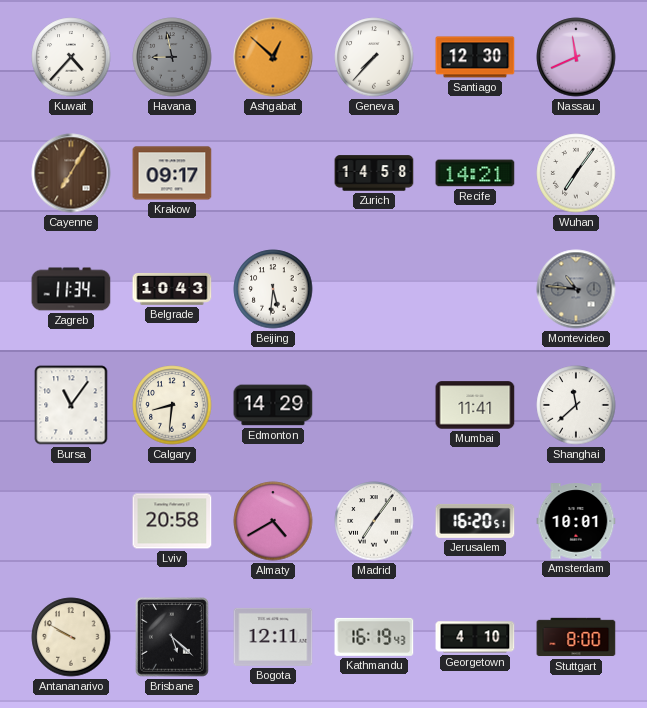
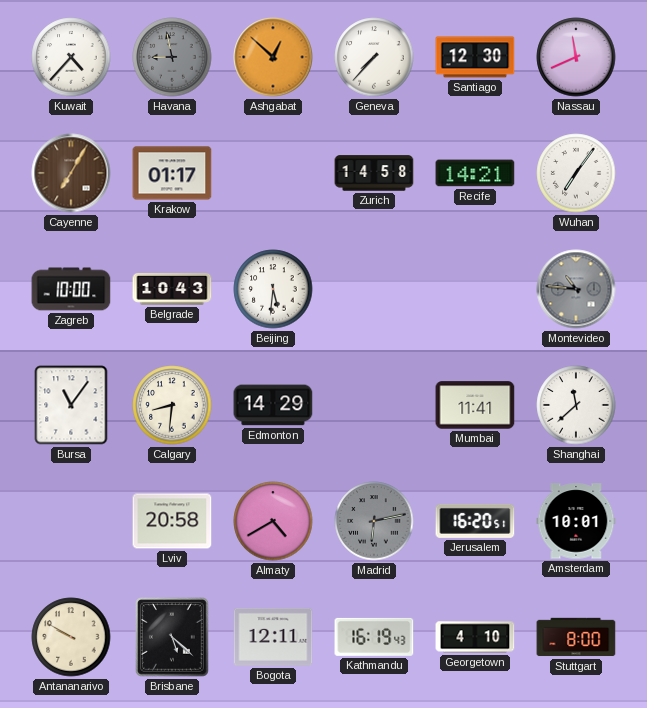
Krakow: 09:17 -> 01:17 (172, 173)
Zagreb: 11:34 -> 10:00 (71, 289)
Madrid: 7:06 -> 6:13 (374, 521)
Madrid dial: white -> grey (374, 521)
